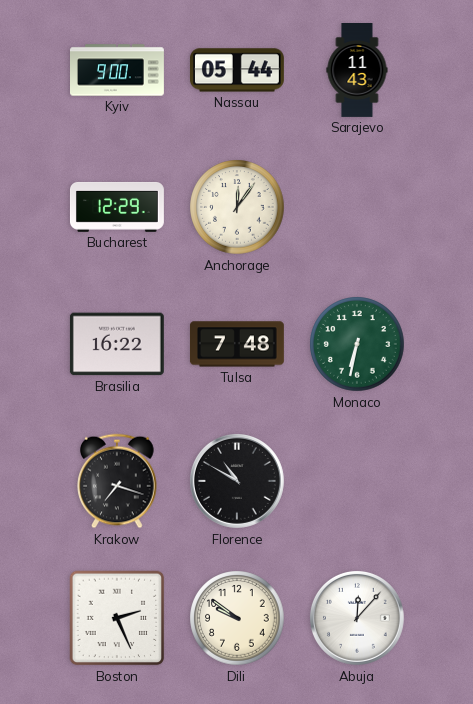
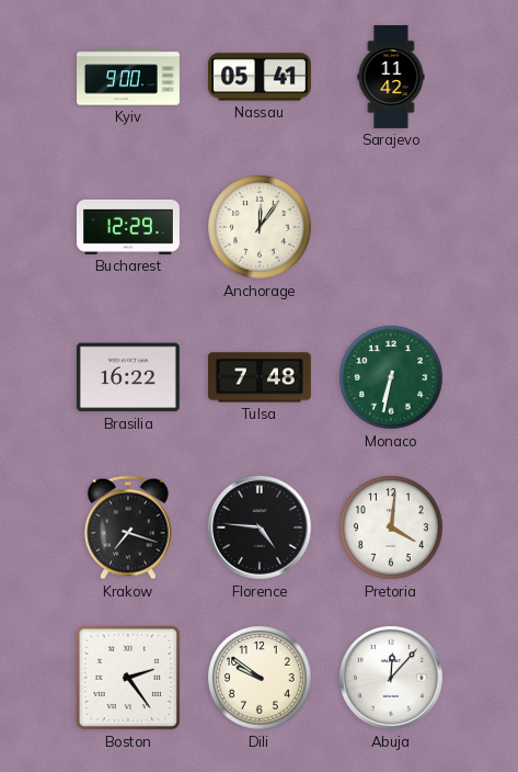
Nassau: 05:44 -> 05:41 (260, 77)
Sarajevo: 11:43 -> 11:42 (391, 78)
Florence: 10:50 -> 4:46 (260, 527)
Pretoria: none -> 4:01 (391, 527)
Boston: 2:26 -> 2:24 (128, 678)
